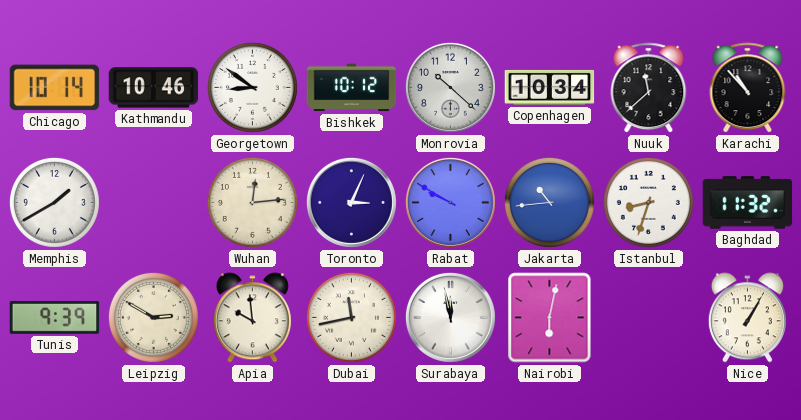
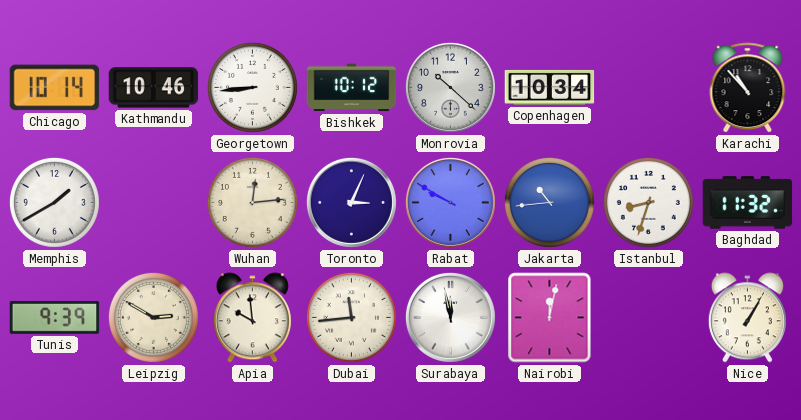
Georgetown: 8:51 -> 8:44 (252, 87)
Nuuk: 11:38 -> none (649, 88)
Dubai: 11:43 -> 11:44 (351, 317)
Nairobi: 6:02 -> 12:02 (550, 318)
